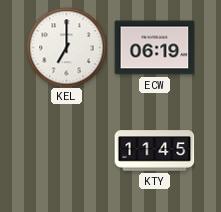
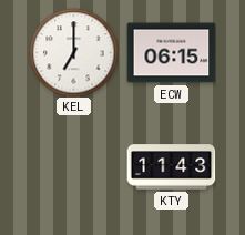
ECW: 06:19 -> 06:15 (171, 53)
KTY: 11:45 -> 11:43 (171, 167)
